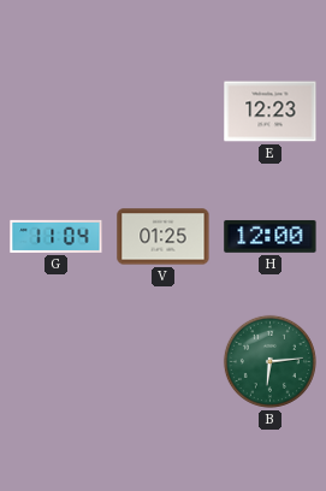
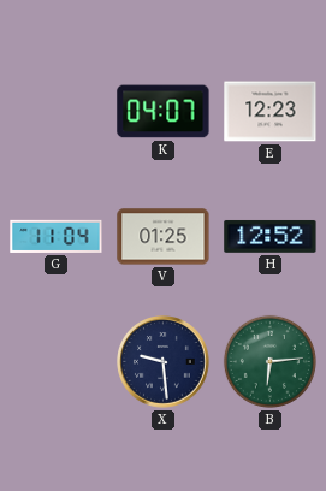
K: none -> 04:07 (164, 112)
H: 12:00 -> 12:52 (271, 236)
X: none -> 9:29 (164, 362)
